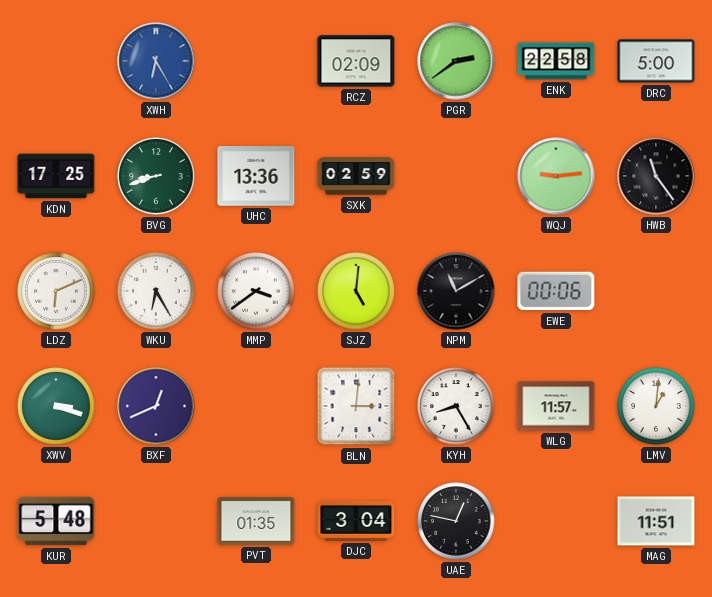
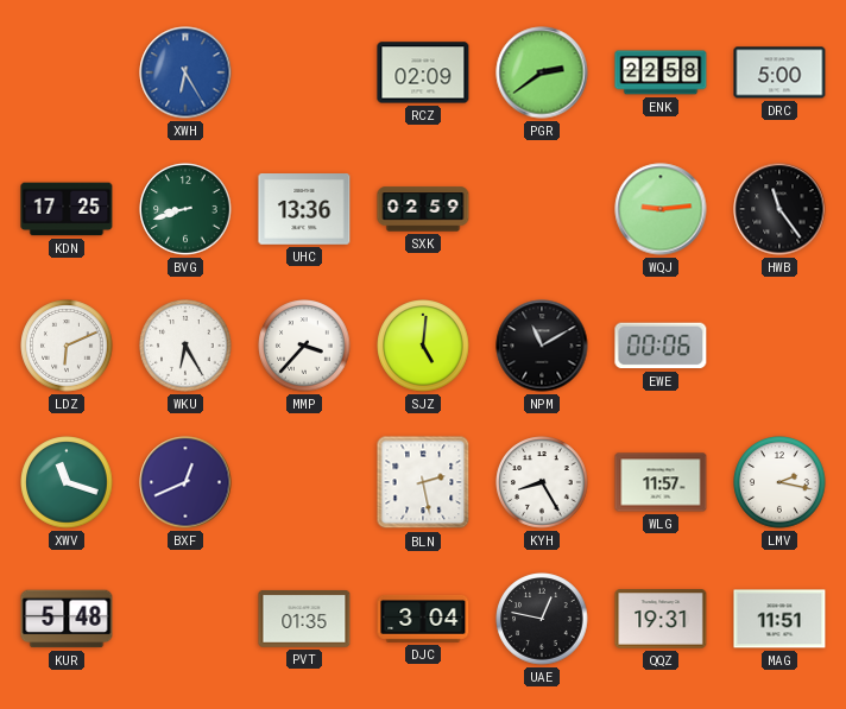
MMP: 3:39 -> 3:37 (304, 346)
XWV: 3:18 -> 11:18 (67, 482)
BLN: 3:01 -> 2:28 (423, 482)
LMV: 1:01 -> 2:17 (779, 482)
QQZ: none -> 19:31 (661, 619)
